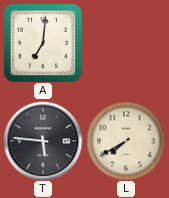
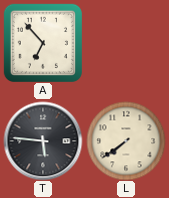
A: 7:01 -> 6:53 (43, 43)
L: 7:40 -> 7:39 (126, 141)
